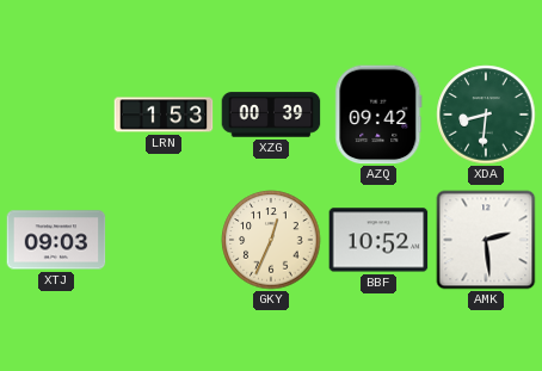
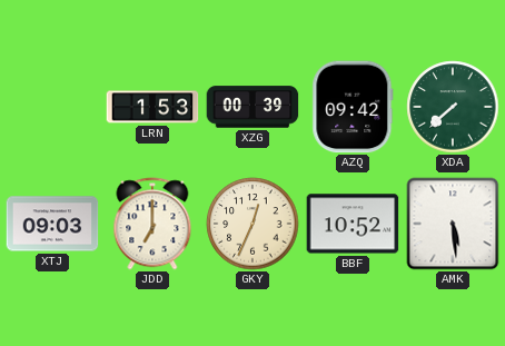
XDA: 8:31 -> 7:38 (453, 107)
JDD: none -> 7:00 (152, 224)
AMK: 2:29 -> 5:29 (453, 224)
